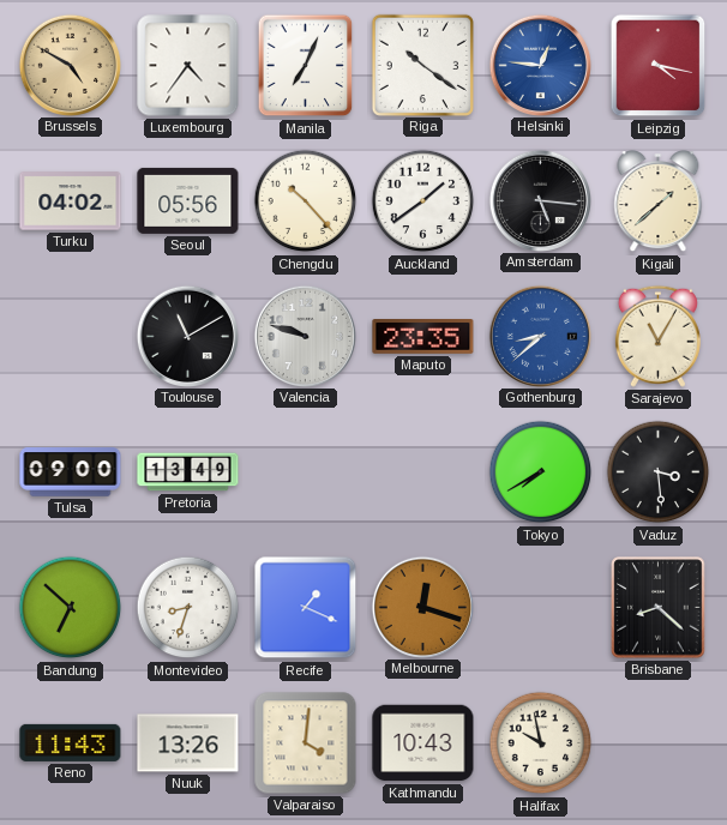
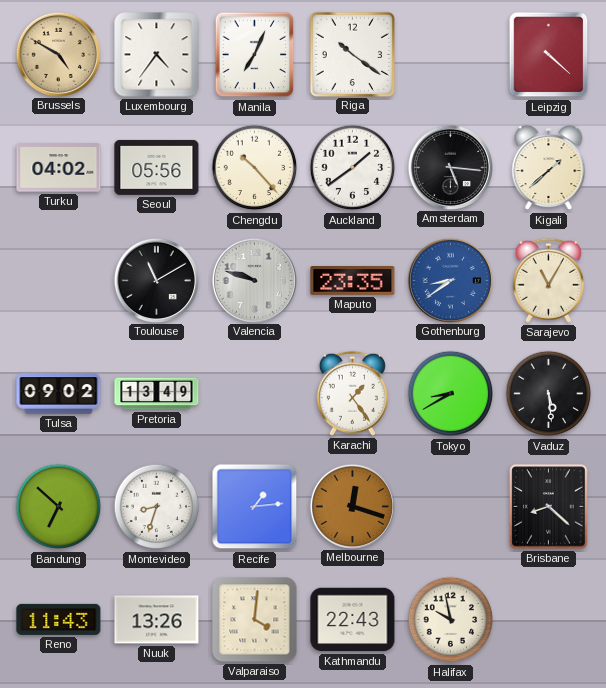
Helsinki: 12:46 -> none (540, 65)
Leipzig: 4:17 -> 4:22 (549, 55)
Gothenburg: 8:38 -> 8:39 (450, 280)
Tulsa: 09:00 -> 09:02 (59, 394)
Karachi: none -> 1:24 (352, 393)
Tokyo: 7:40 -> 8:40 (451, 394)
Vaduz: 3:29 -> 5:29 (549, 394)
Recife: 1:19 -> 1:14 (255, 507)
Kathmandu: 10:43 -> 22:43 (353, 620)
